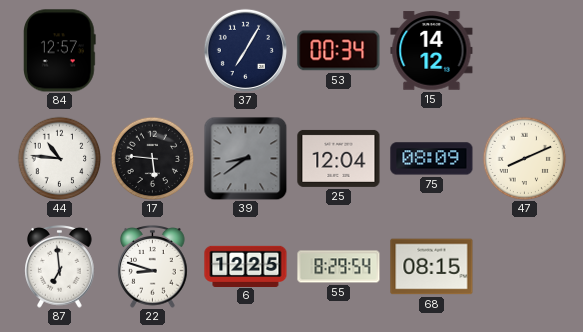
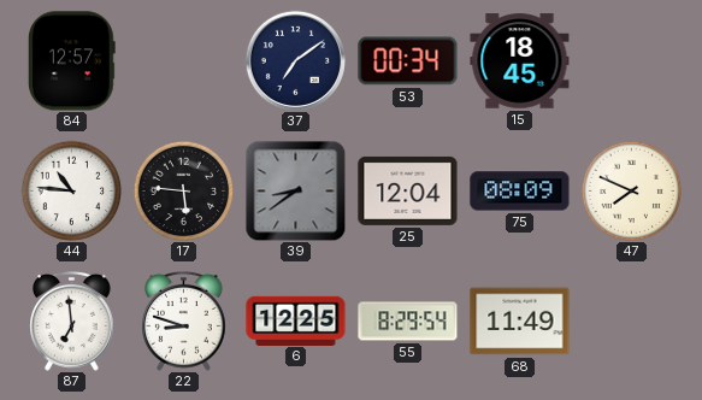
37: 7:05 -> 7:09 (295, 60)
15: 14:12 -> 18:45 (520, 61)
47: 8:11 -> 7:49 (631, 190)
68: 08:15 -> 11:49 (520, 322)
